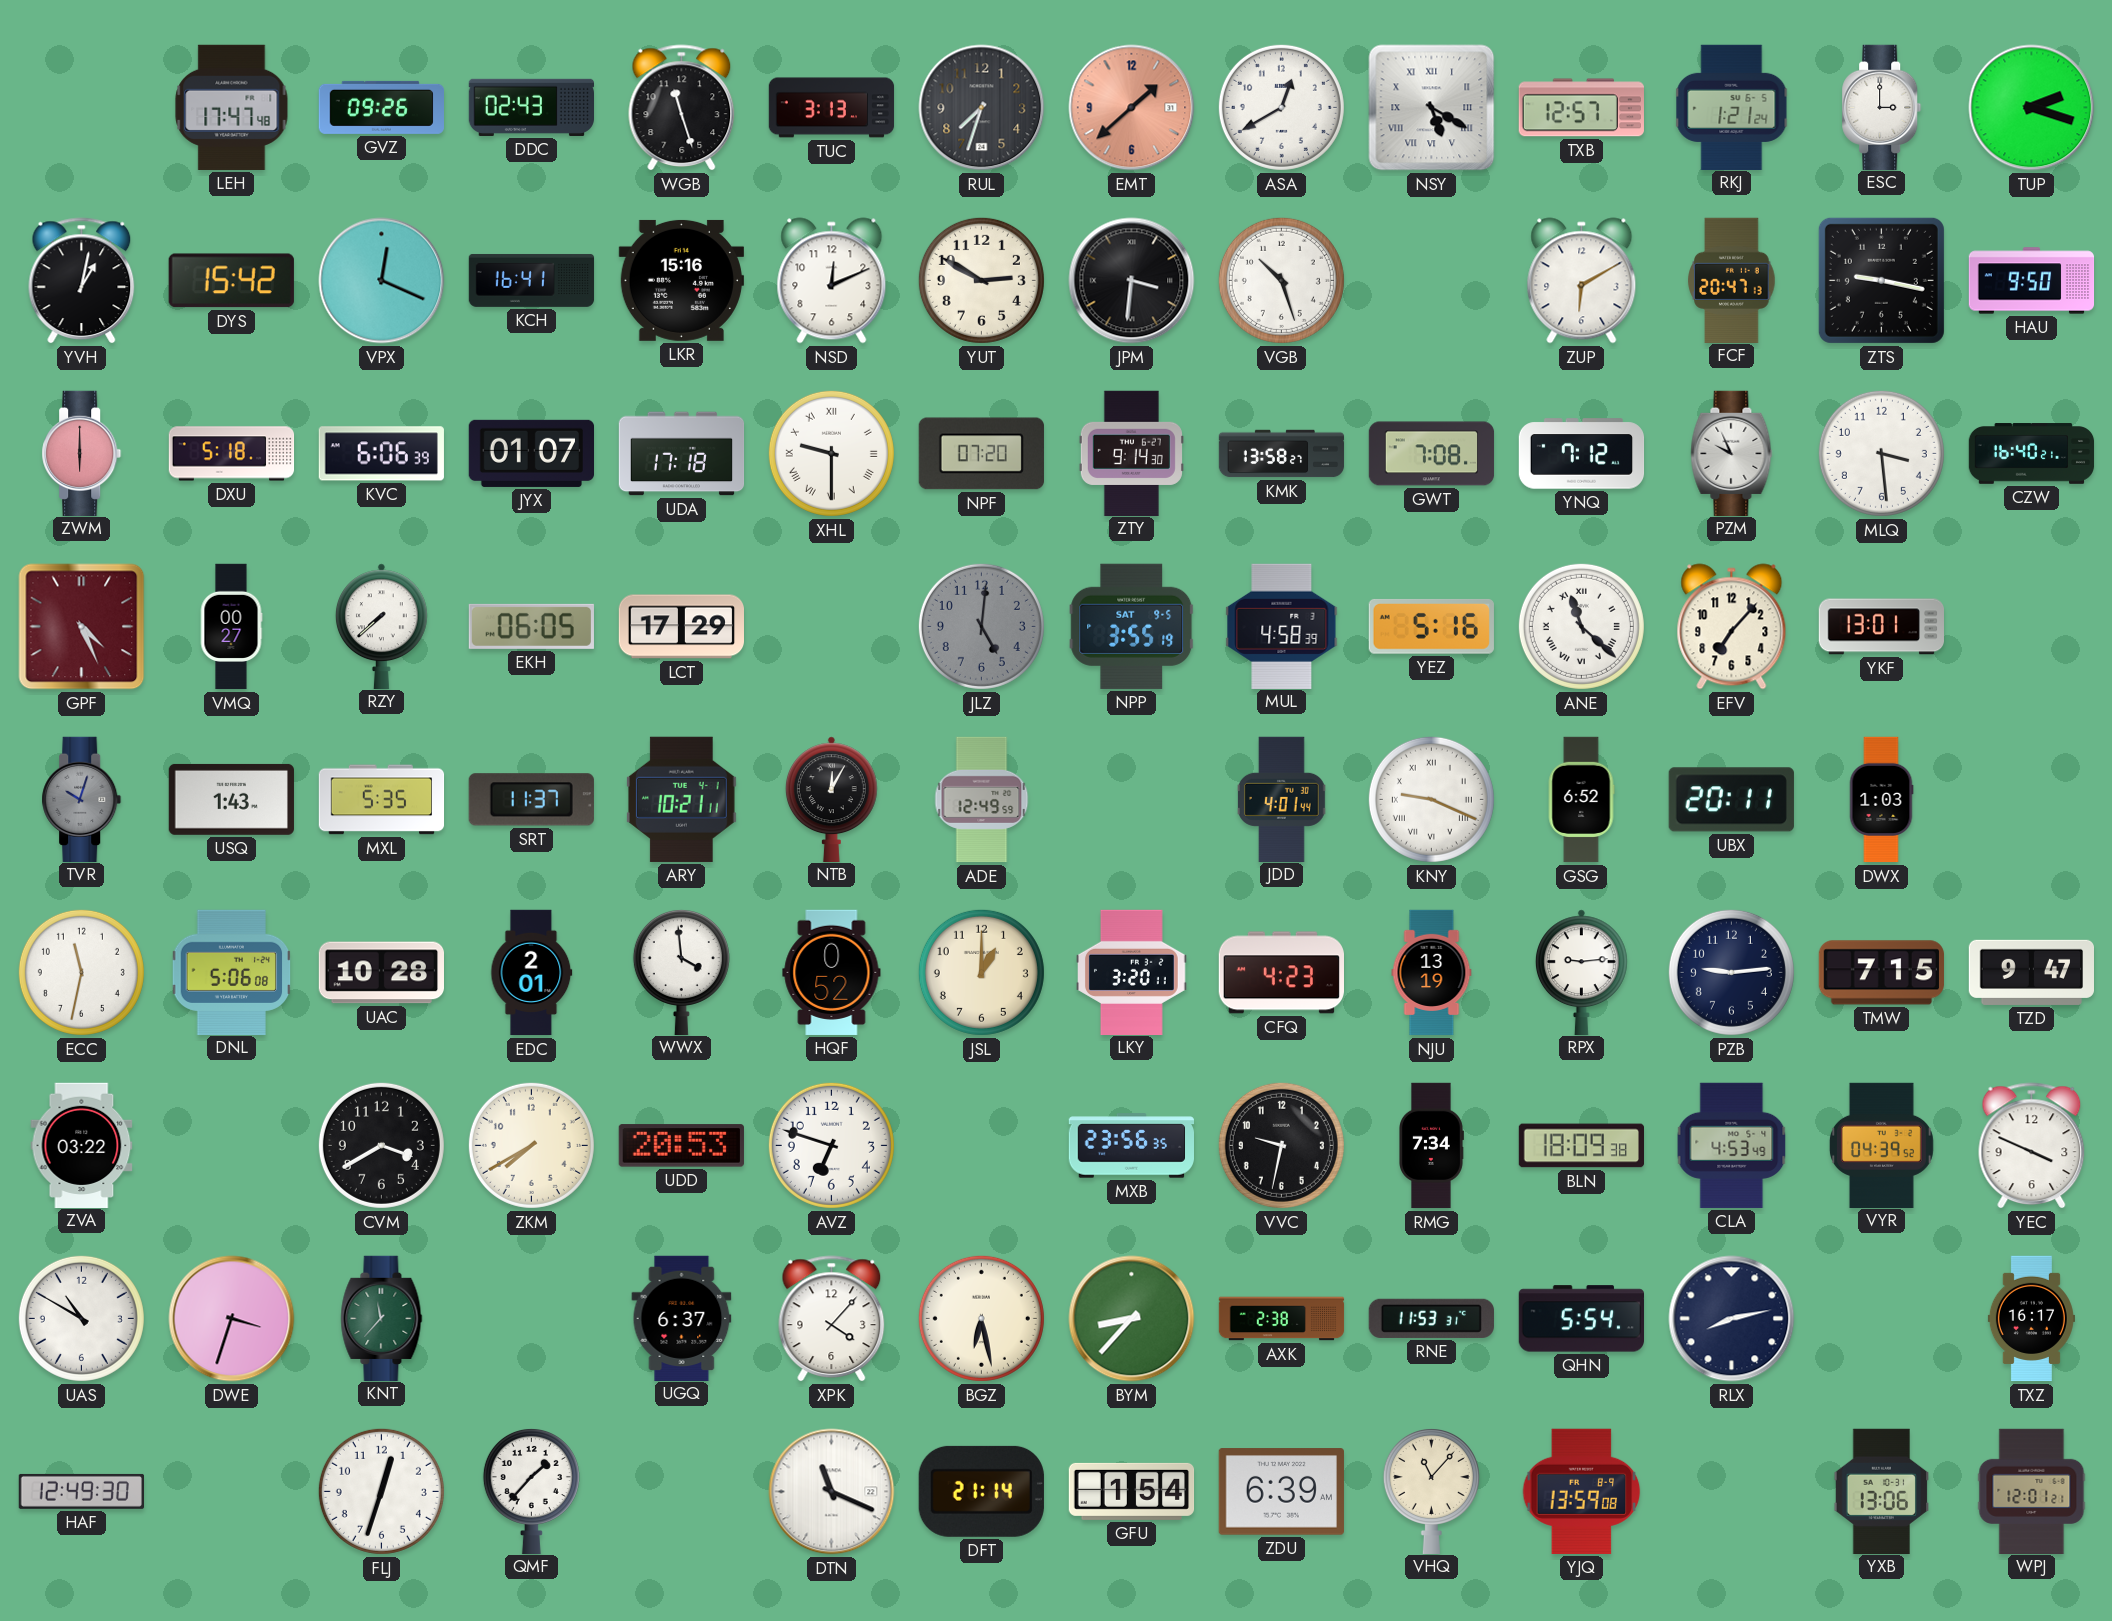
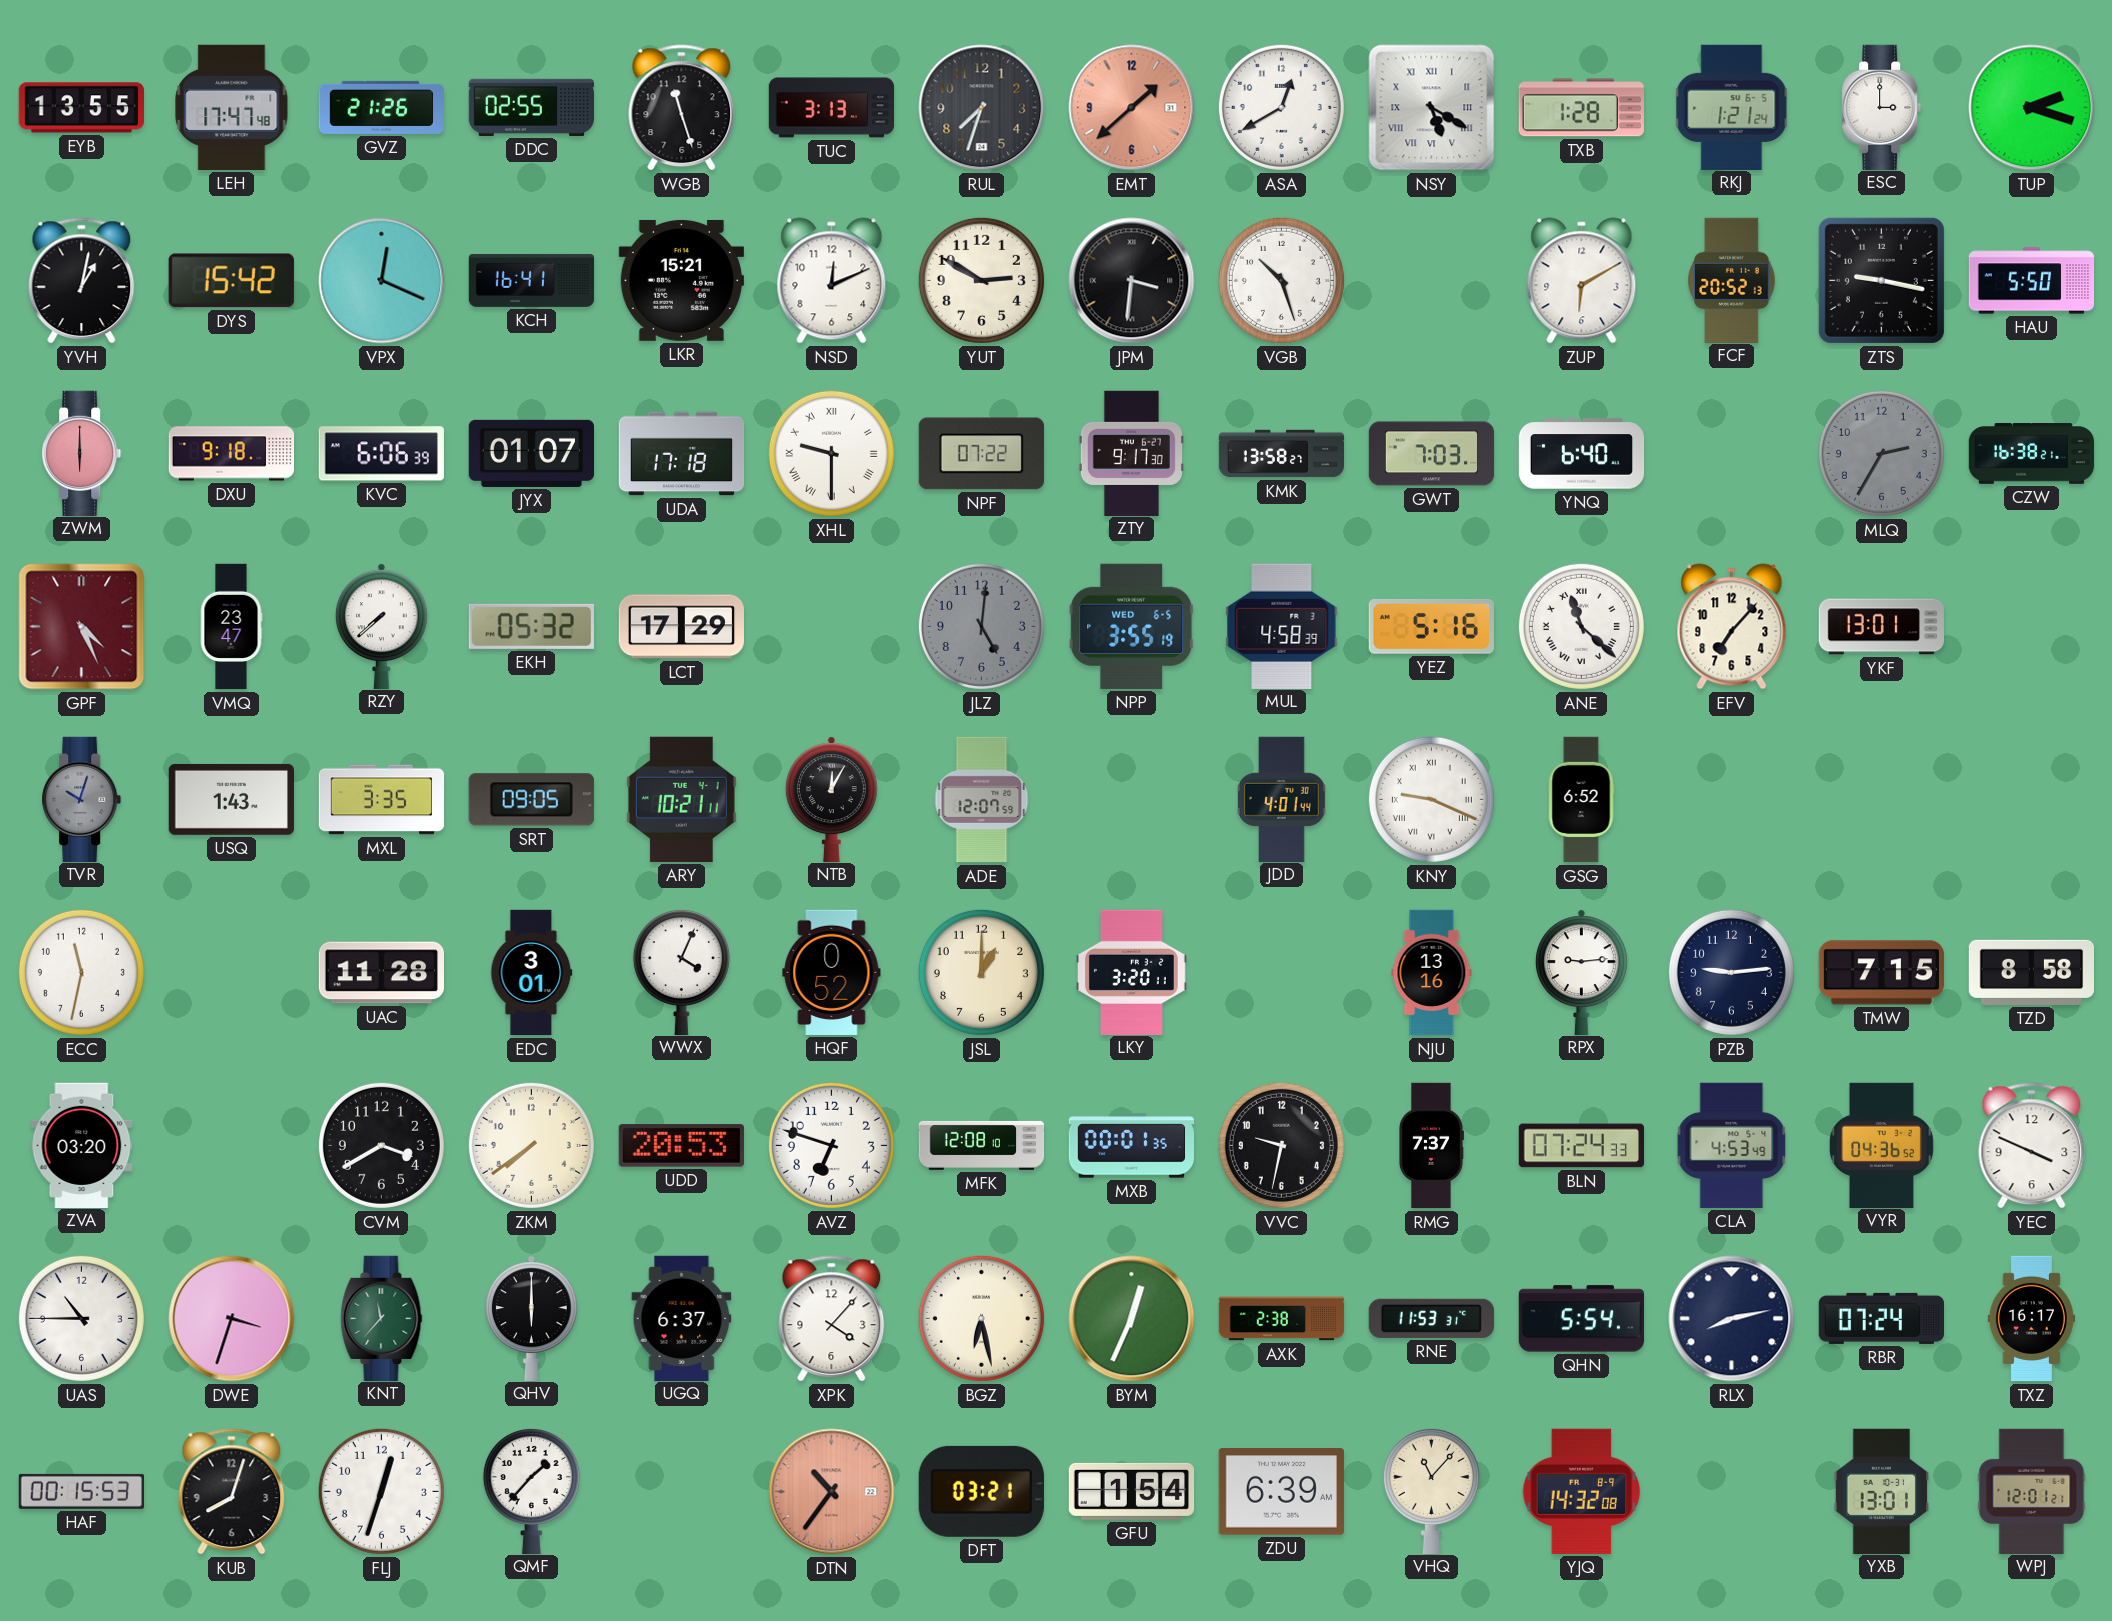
EYB: none -> 13:55 (81, 108)
GVZ: 09:26 -> 21:26 (381, 107)
DDC: 02:43 -> 02:55 (531, 107)
TXB: 12:57 -> 1:28 (1581, 108)
LKR: 15:16 -> 15:21 (681, 280)
FCF: 20:47 -> 20:52 (1732, 280)
HAU: 9:50 -> 5:50 (2032, 281)
DXU: 5:18 -> 9:18 (232, 454)
NPF: 07:20 -> 07:22 (981, 454)
ZTY: 9:14 -> 9:17 (1131, 453)
GWT: 7:08 -> 7:03 (1432, 454)
YNQ: 7:12 -> 6:40 (1582, 454)
PZM: 9:56 -> none (1732, 453)
MLQ: 3:29 -> 2:35 (1881, 453)
MLQ dial: white -> grey (1881, 453)
CZW: 16:40 -> 16:38 (2032, 454)
VMQ: 00:27 -> 23:47 (231, 627)
EKH: 06:05 -> 05:32 (531, 626)
NPP date: SAT 9-5 -> WED 6-5 (1132, 626)
MXL: 5:35 -> 3:35 (382, 800)
SRT: 11:37 -> 09:05 (531, 800)
ADE: 12:49 -> 12:07 (982, 800)
UBX: 20:11 -> none (1731, 800)
DWX: 1:03 -> none (1881, 800)
DNL: 5:06 -> none (232, 972)
UAC: 10:28 -> 11:28 (381, 973)
EDC: 2:01 -> 3:01 (532, 973)
WWX: 3:59 -> 4:04 (681, 971)
CFQ: 4:23 -> none (1281, 973)
NJU: 13:19 -> 13:16 (1432, 973)
TZD: 9:47 -> 8:58 (2031, 972)
ZVA: 03:22 -> 03:20 (82, 1145)
ZKM: 7:40 -> 7:39 (531, 1145)
MFK: none -> 12:08 (982, 1145)
MXB: 23:56 -> 00:01 (1131, 1146)
RMG: 7:34 -> 7:37 (1432, 1146)
BLN: 18:09 -> 07:24 (1581, 1146)
VYR: 04:39 -> 04:36 (1881, 1145)
UAS: 10:50 -> 10:45 (81, 1318)
QHV: none -> 6:00 (531, 1318)
BYM: 8:37 -> 12:34 (1132, 1319)
RBR: none -> 07:24 (1881, 1318)
HAF: 12:49 -> 00:15 (81, 1491)
KUB: none -> 8:03 (232, 1492)
DTN: 11:19 -> 10:36 (832, 1492)
DTN dial: white -> salmon (832, 1492)
DFT: 21:14 -> 03:21 (981, 1491)
YJQ: 13:59 -> 14:32 (1582, 1491)
YXB: 13:06 -> 13:01 (1882, 1491)
